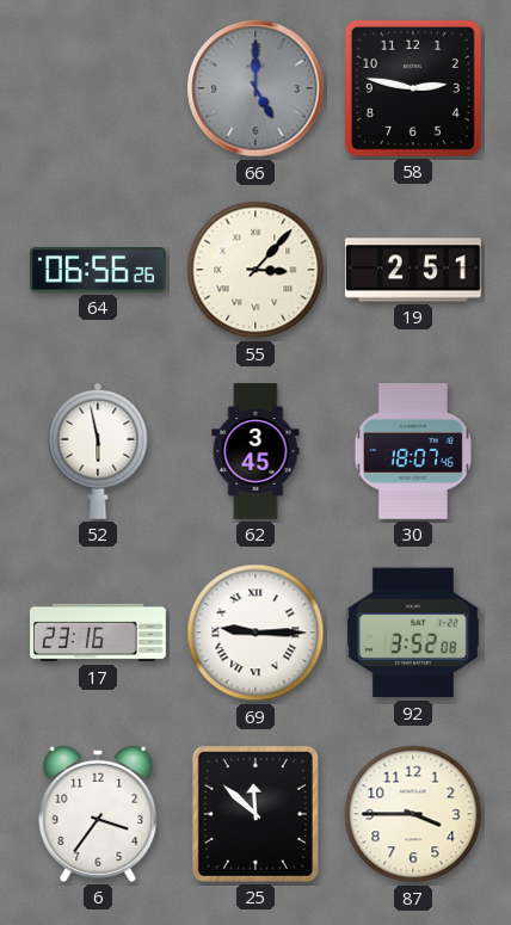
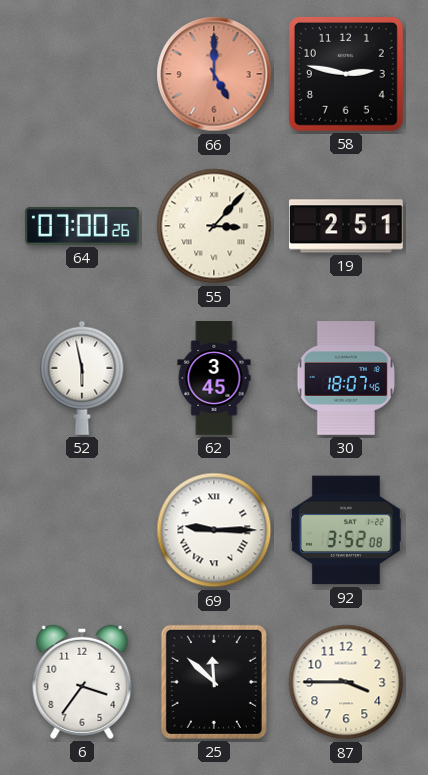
66 dial: grey -> salmon (214, 74)
64: 06:56 -> 07:00 (82, 226)
17: 23:16 -> none (99, 633)
